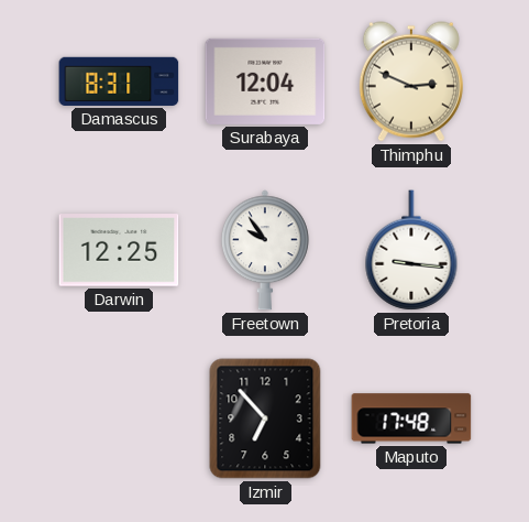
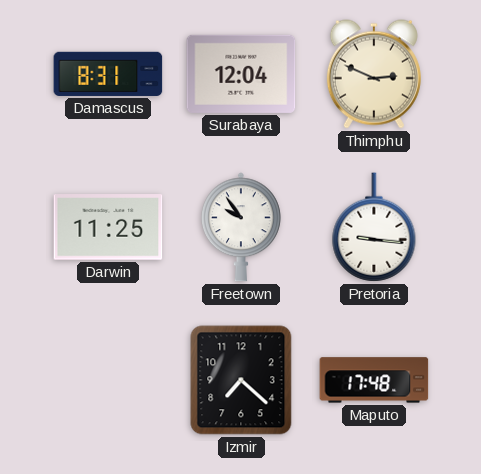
Darwin: 12:25 -> 11:25 (108, 227)
Izmir: 6:53 -> 7:22 (241, 380)
